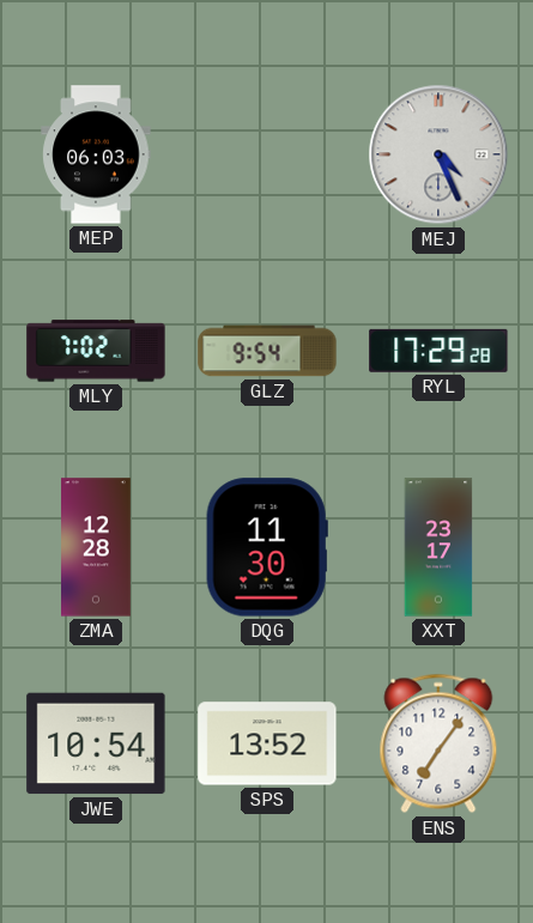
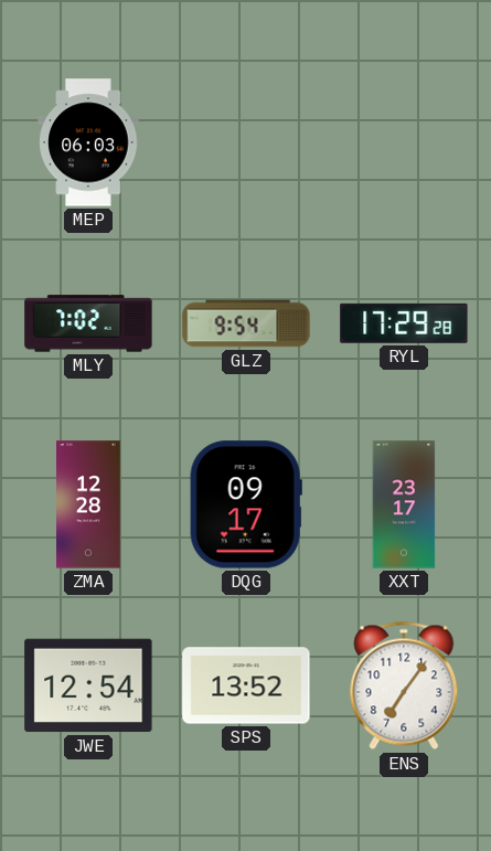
MEJ: 4:26 -> none (438, 154)
DQG: 11:30 -> 09:17 (246, 504)
JWE: 10:54 -> 12:54 (88, 685)
